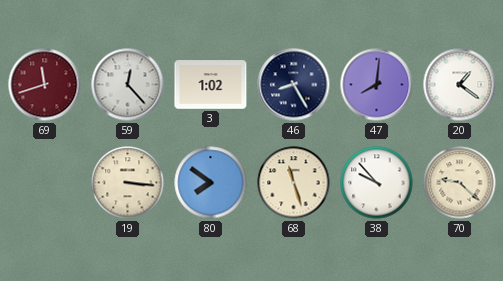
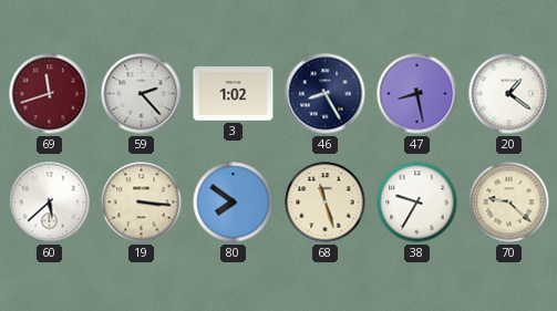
59: 12:23 -> 2:23 (142, 94)
47: 8:01 -> 8:28 (417, 94)
60: none -> 5:38 (50, 203)
38: 9:53 -> 9:35 (417, 203)
